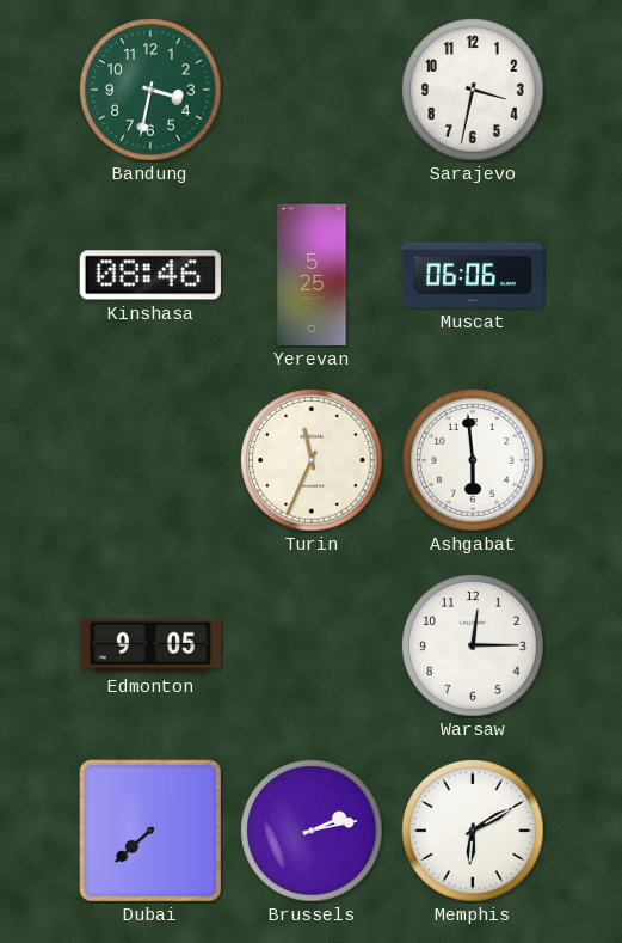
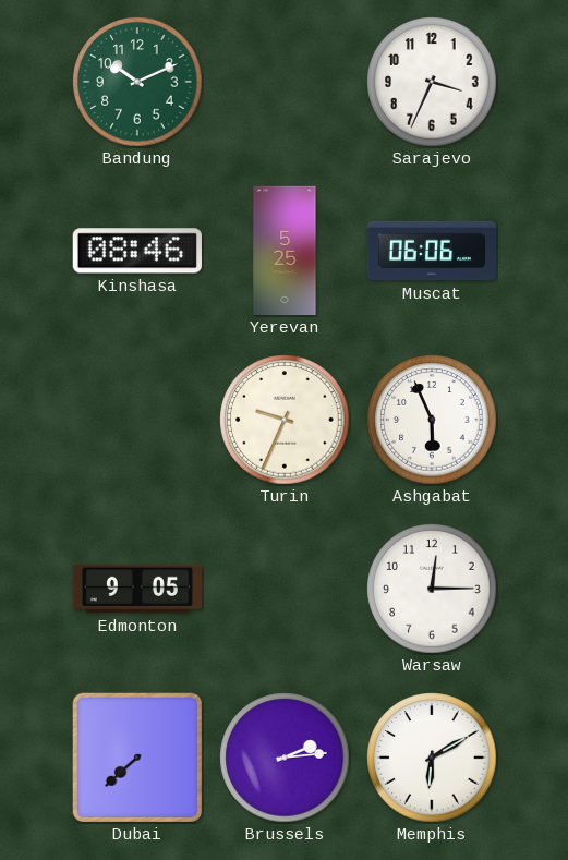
Bandung: 3:32 -> 10:11 (137, 82)
Sarajevo: 3:32 -> 3:34 (432, 82)
Turin: 11:34 -> 9:34 (285, 420)
Ashgabat: 5:59 -> 5:56 (432, 420)
Brussels: 2:13 -> 2:14 (285, 758)
